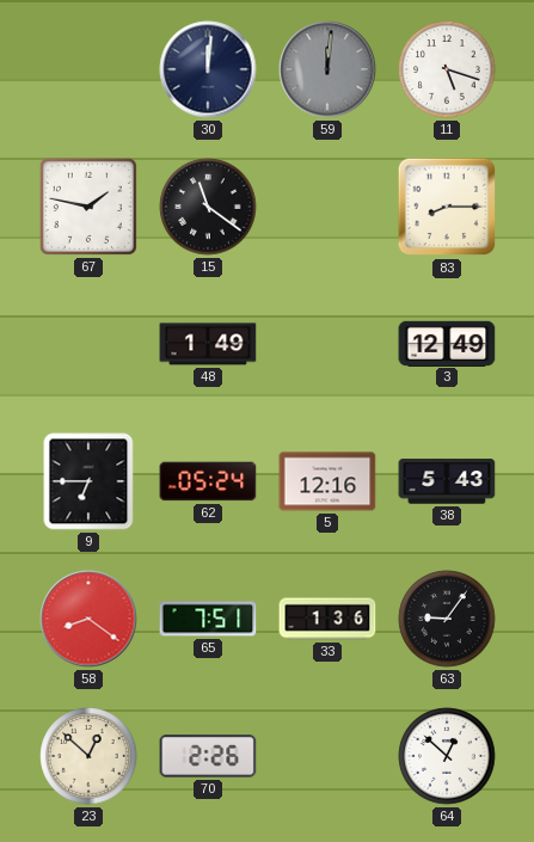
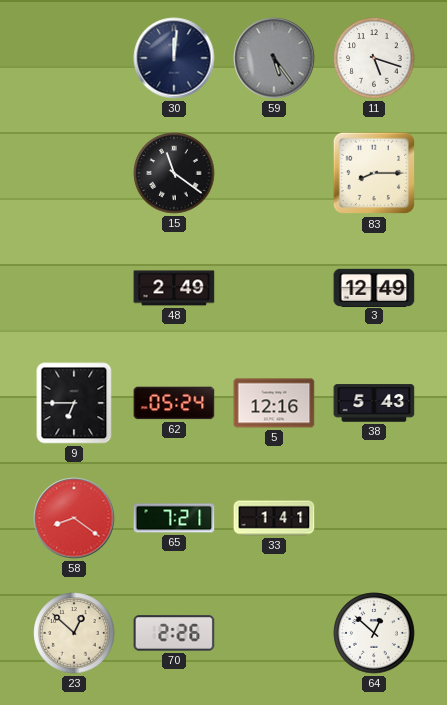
59: 12:01 -> 5:24 (274, 58)
67: 1:47 -> none (88, 207)
48: 1:49 -> 2:49 (174, 288)
65: 7:51 -> 7:21 (174, 518)
33: 1:36 -> 1:41 (274, 518)
63: 9:06 -> none (447, 619)
